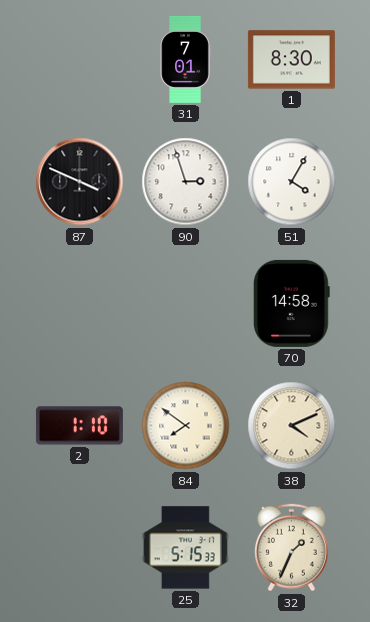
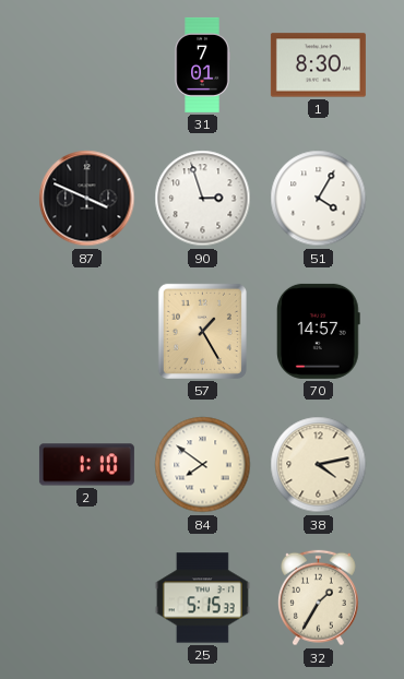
57: none -> 1:25 (202, 331)
70: 14:58 -> 14:57 (318, 331)
38: 4:11 -> 4:13 (319, 465)
32: 1:34 -> 1:35 (318, 598)
